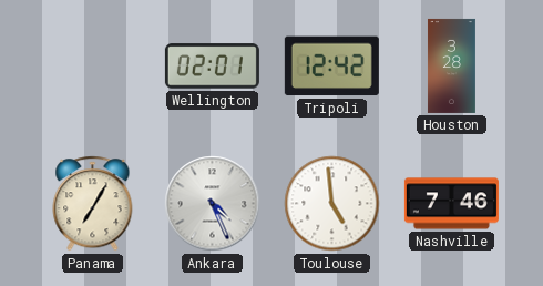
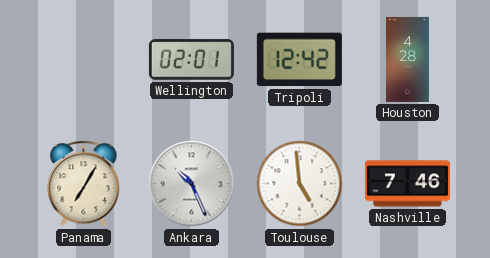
Houston: 3:28 -> 4:28 (407, 59)
Ankara: 4:26 -> 10:26 (192, 184)
